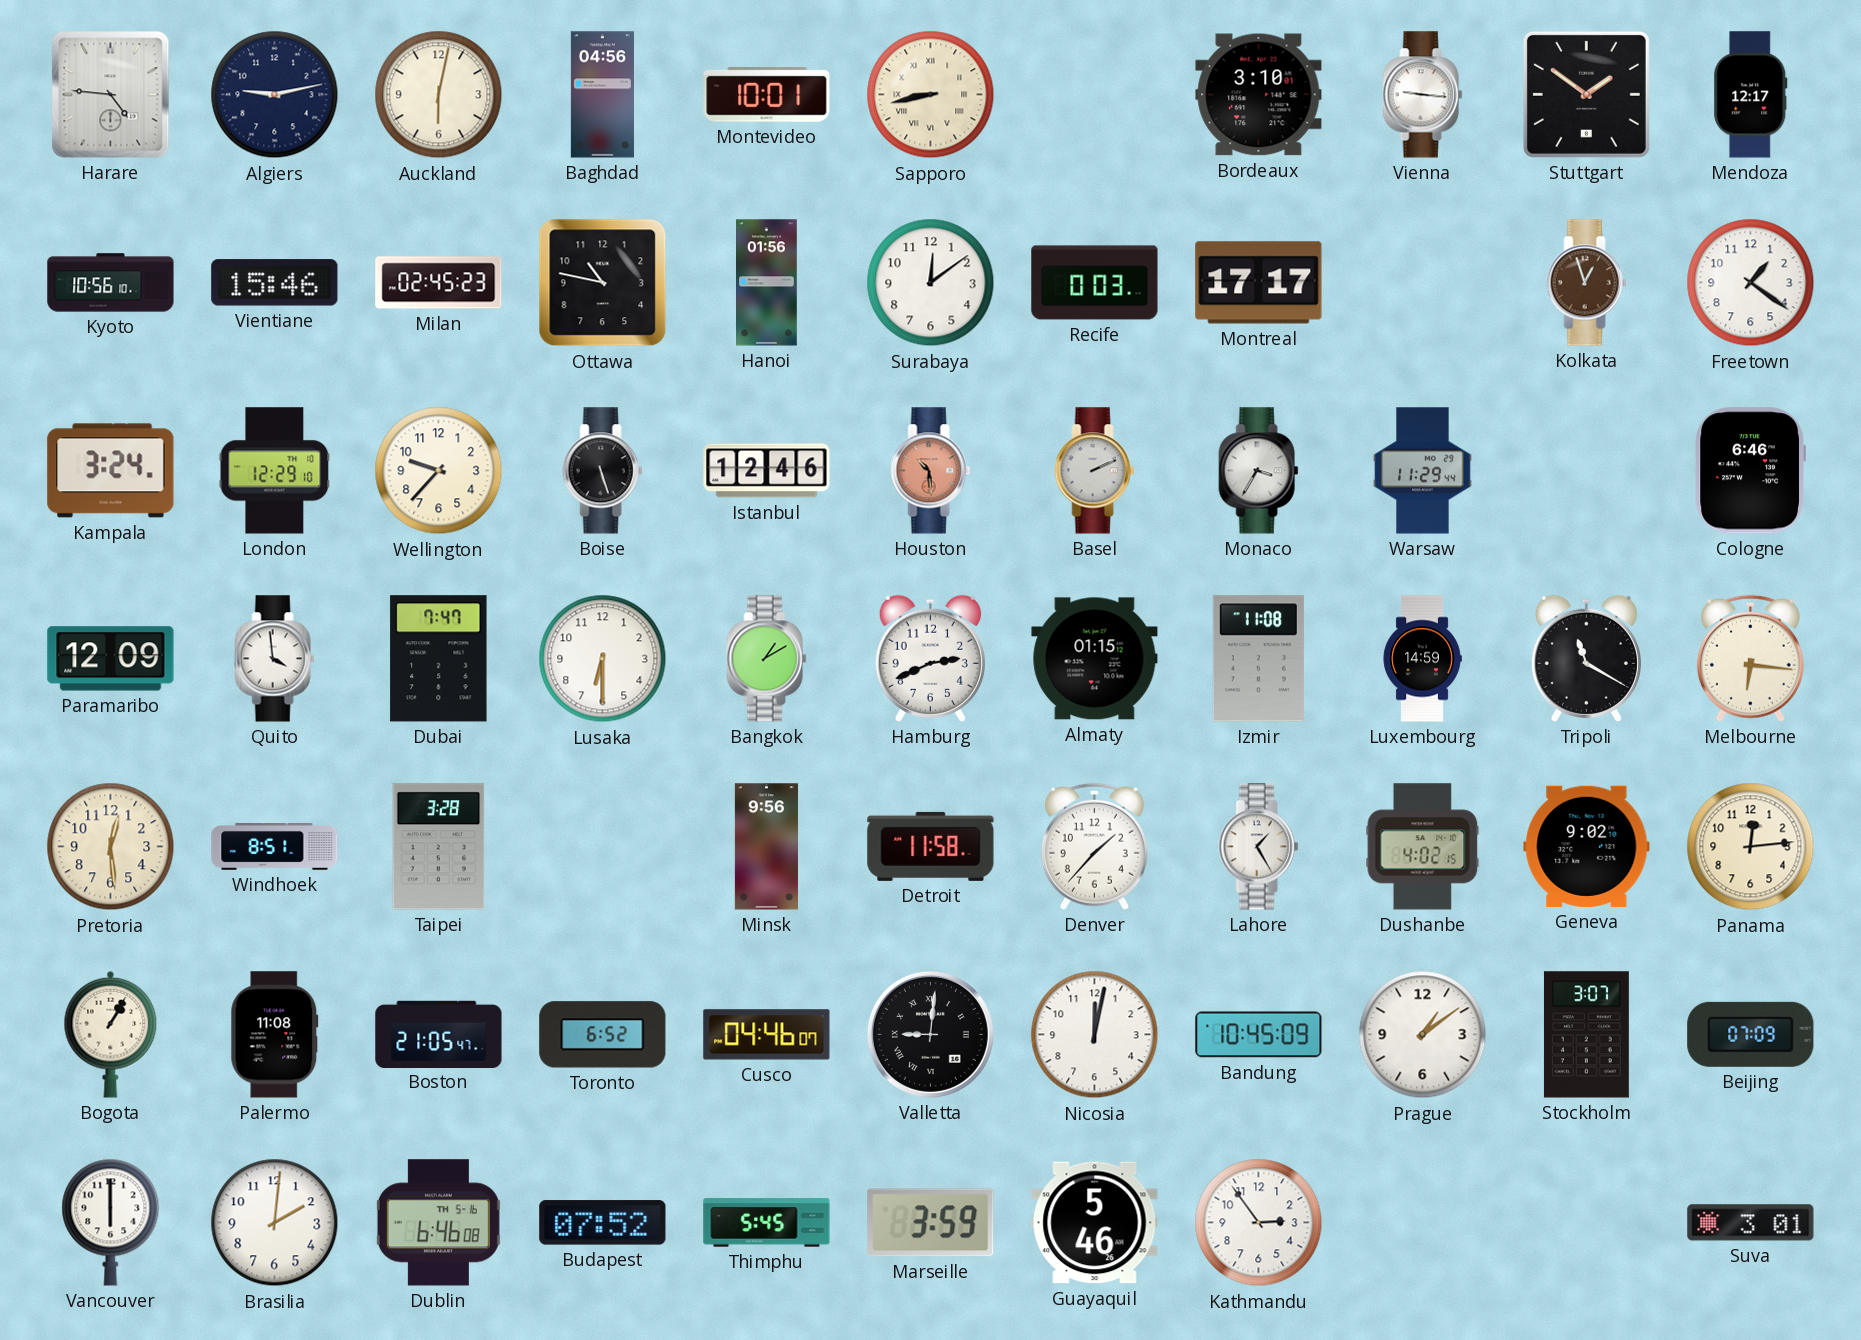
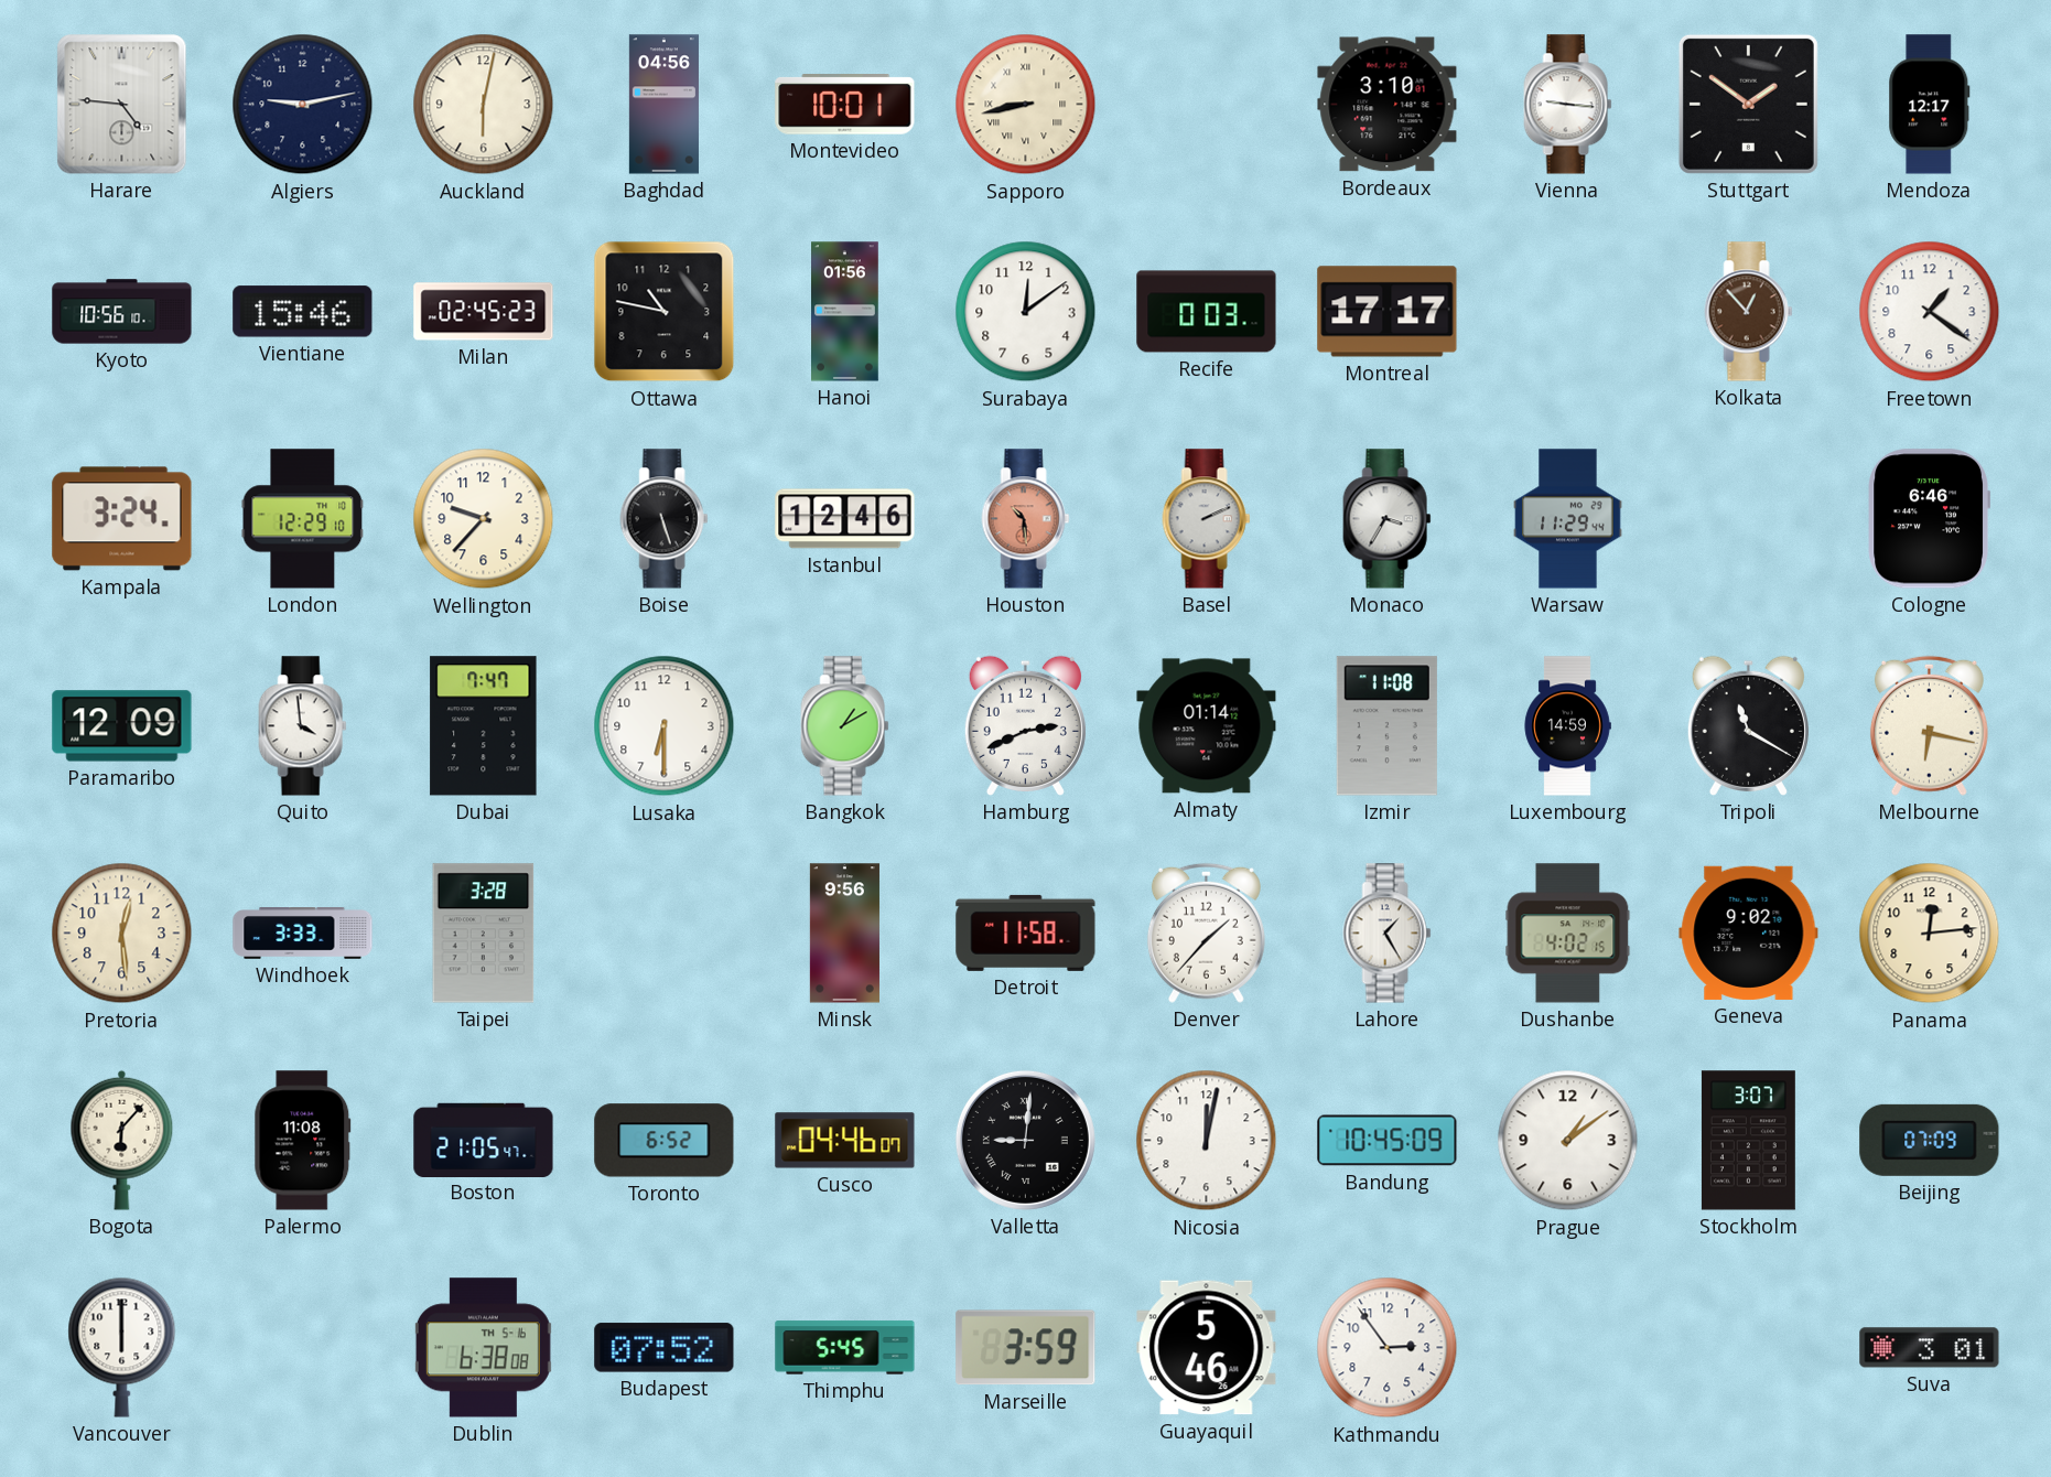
Kolkata: 12:57 -> 12:53 (1749, 312)
Almaty: 01:15 -> 01:14 (1207, 726)
Melbourne: 6:16 -> 6:17 (1929, 725)
Windhoek: 8:51 -> 3:33 (303, 934)
Bogota: 1:05 -> 6:07 (122, 1140)
Brasilia: 2:01 -> none (275, 1223)
Dublin: 6:46 -> 6:38 (483, 1348)
